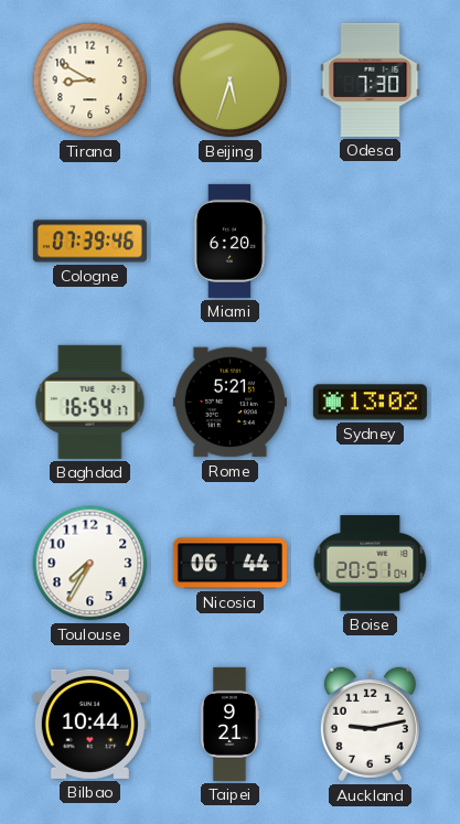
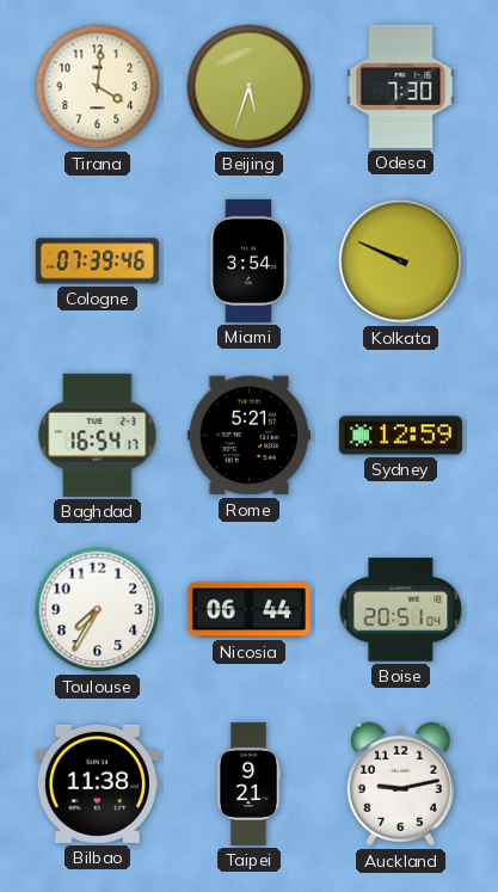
Tirana: 8:50 -> 4:01 (98, 87)
Miami: 6:20 -> 3:54 (248, 260)
Kolkata: none -> 9:49 (401, 262)
Sydney: 13:02 -> 12:59 (400, 436)
Bilbao: 10:44 -> 11:38 (97, 783)
